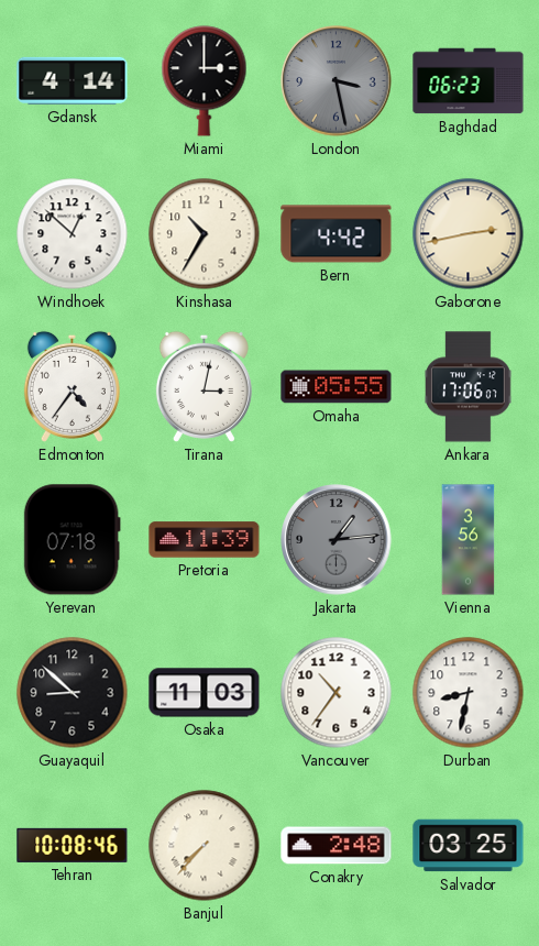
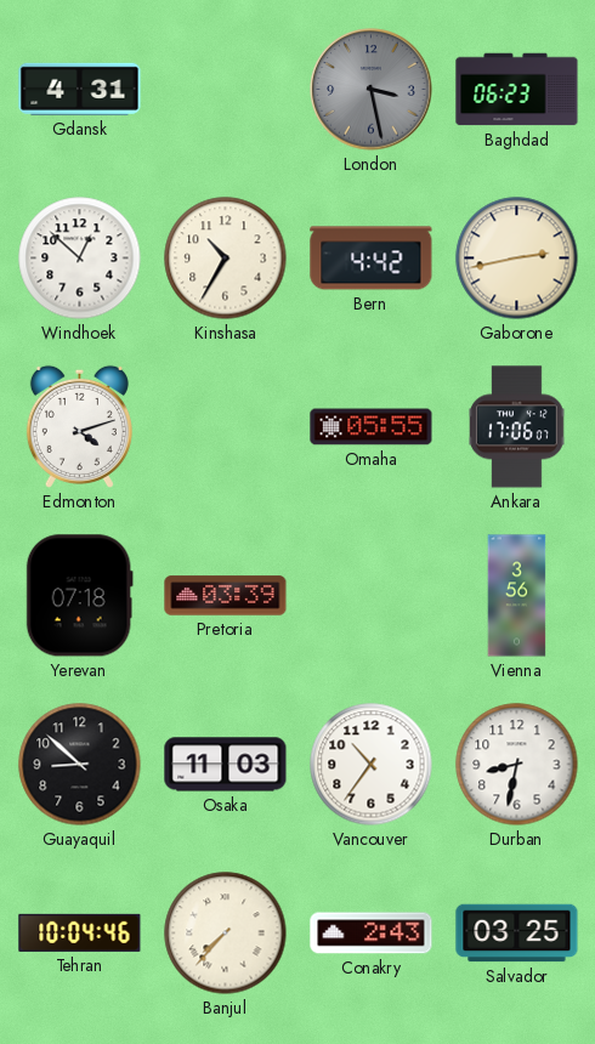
Gdansk: 4:14 -> 4:31 (80, 89)
Miami: 3:00 -> none (205, 81)
Edmonton: 4:36 -> 4:12 (79, 426)
Tirana: 3:02 -> none (204, 386)
Pretoria: 11:39 -> 03:39 (226, 596)
Jakarta: 1:14 -> none (337, 540)
Tehran: 10:08 -> 10:04 (80, 932)
Conakry: 2:48 -> 2:43 (372, 934)
